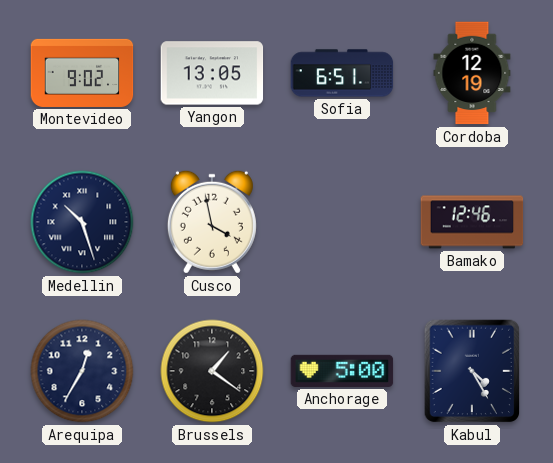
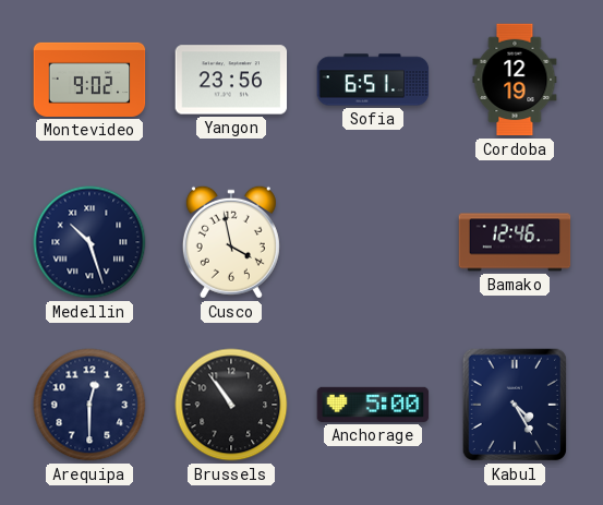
Yangon: 13:05 -> 23:56 (231, 80)
Arequipa: 12:35 -> 12:30 (89, 405)
Brussels: 1:21 -> 10:54 (231, 405)
